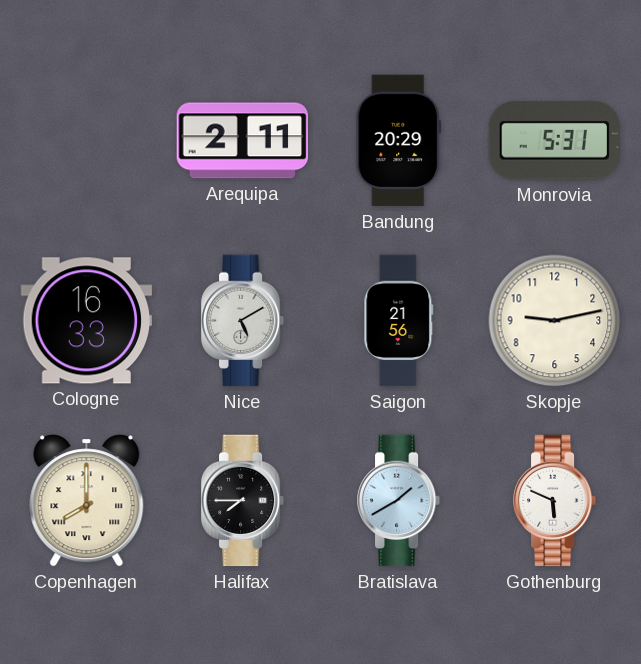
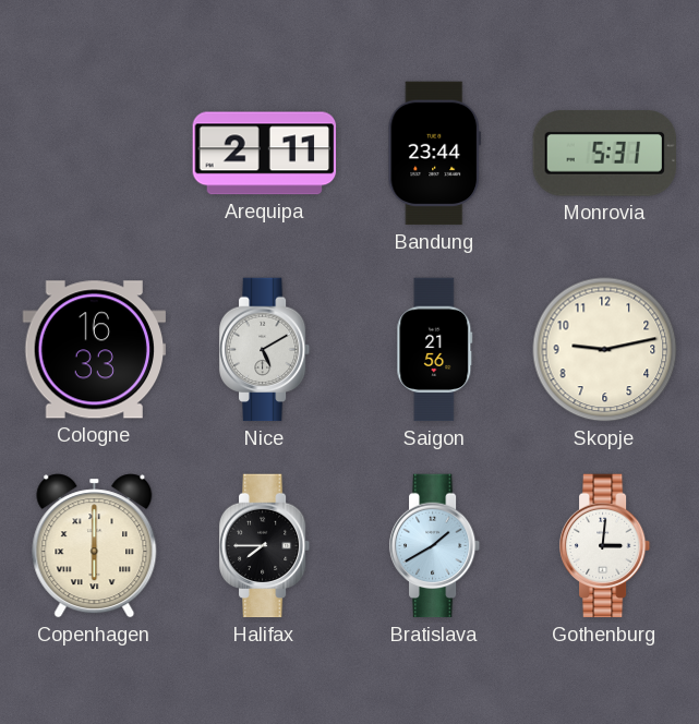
Bandung: 20:29 -> 23:44 (435, 154)
Copenhagen: 8:00 -> 6:00 (95, 546)
Gothenburg: 5:49 -> 3:01 (605, 546)
